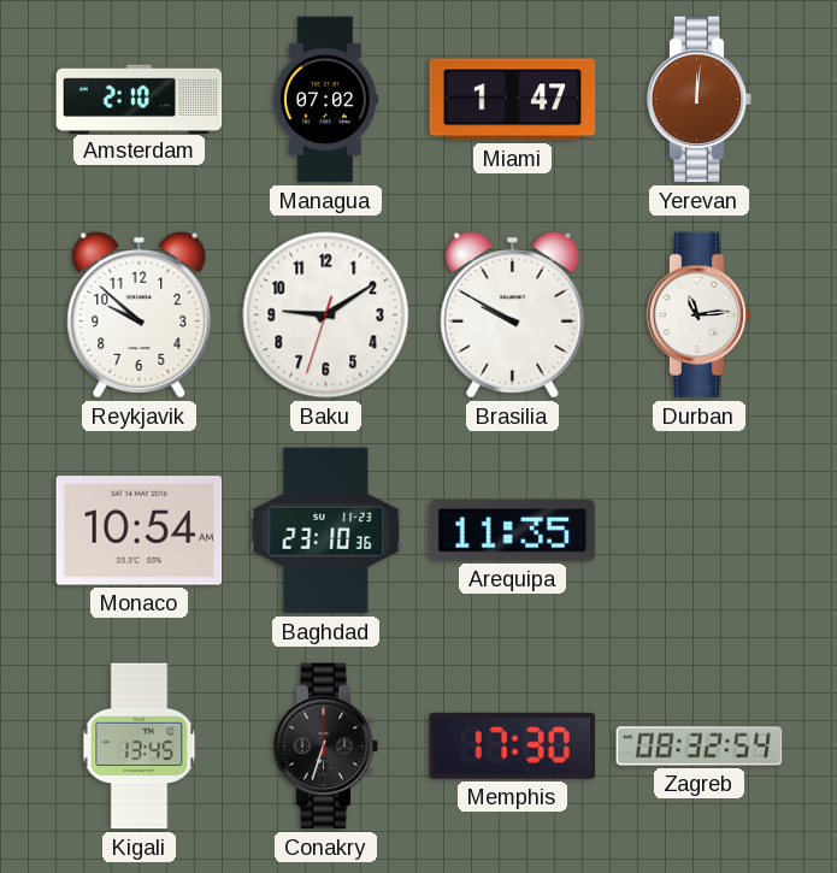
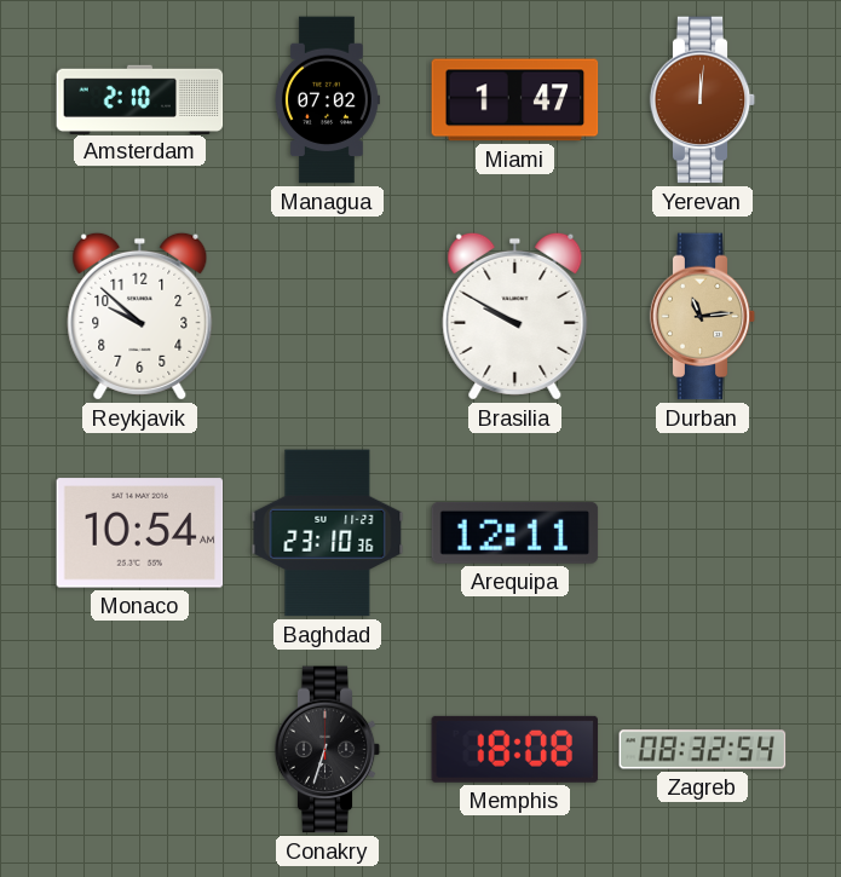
Baku: 9:09 -> none (326, 315)
Durban dial: white -> champagne (703, 317)
Arequipa: 11:35 -> 12:11 (515, 532)
Kigali: 13:45 -> none (140, 747)
Memphis: 17:30 -> 18:08 (515, 749)
